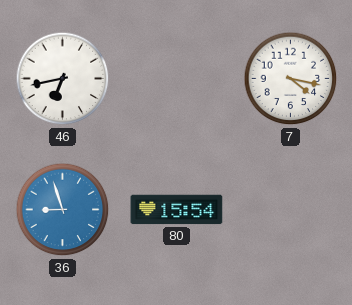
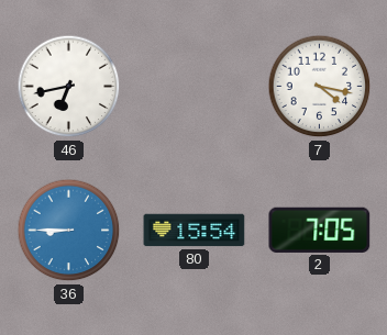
36: 8:57 -> 8:45 (69, 231)
2: none -> 7:05 (320, 230)
